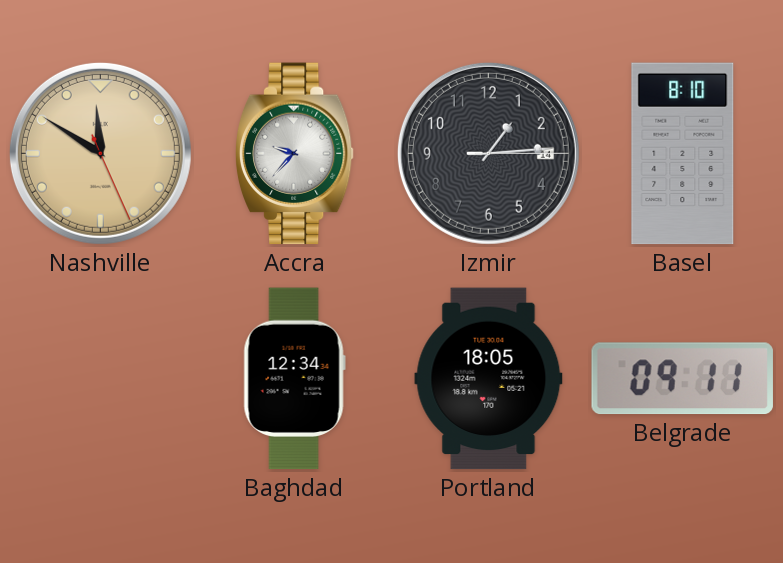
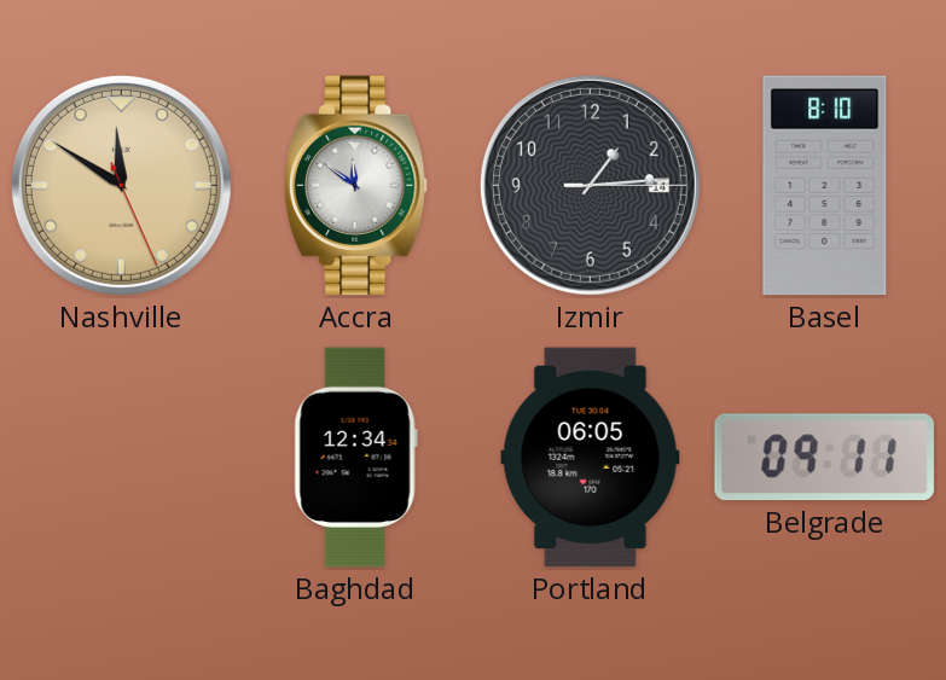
Accra: 9:37 -> 11:51 (355, 186)
Portland: 18:05 -> 06:05 (591, 458)
